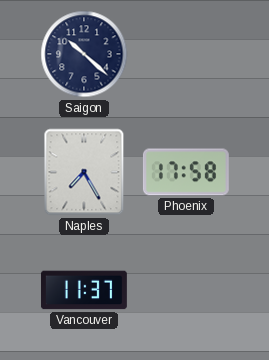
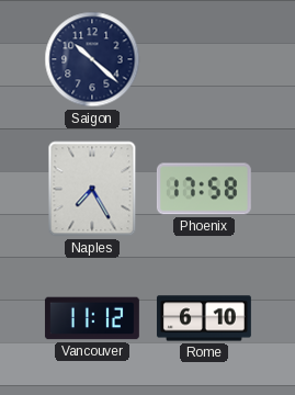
Vancouver: 11:37 -> 11:12 (92, 318)
Rome: none -> 6:10 (204, 318)
